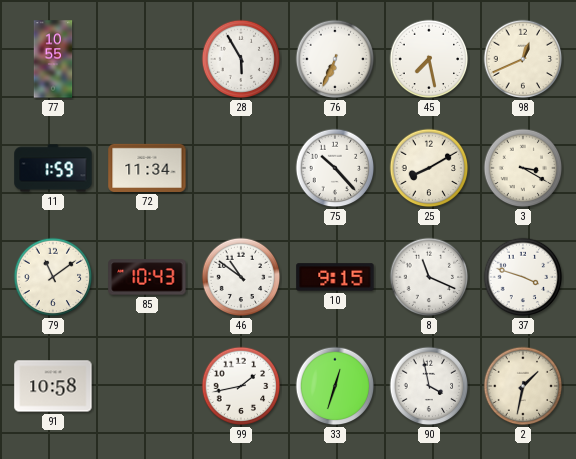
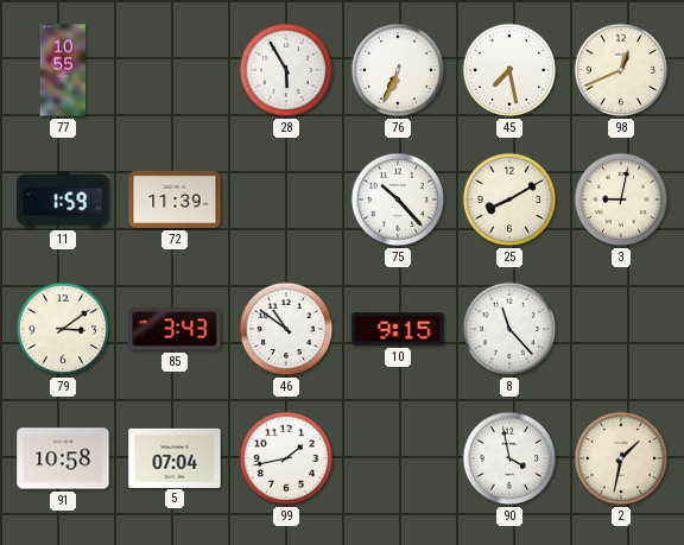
72: 11:34 -> 11:39 (175, 199)
3: 3:20 -> 9:02 (621, 199)
79: 11:09 -> 3:09 (63, 329)
85: 10:43 -> 3:43 (175, 329)
8: 11:19 -> 11:23 (509, 329)
37: 3:48 -> none (523, 277)
5: none -> 07:04 (175, 457)
33: 12:33 -> none (335, 386)
